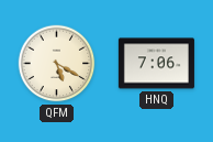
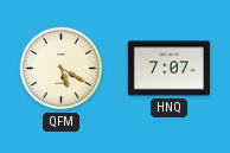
HNQ: 7:06 -> 7:07 (168, 69)
